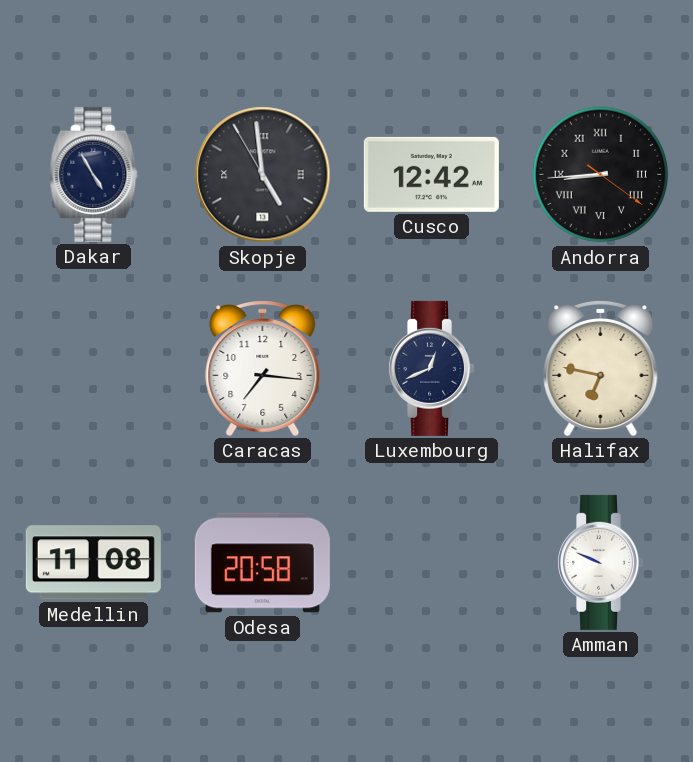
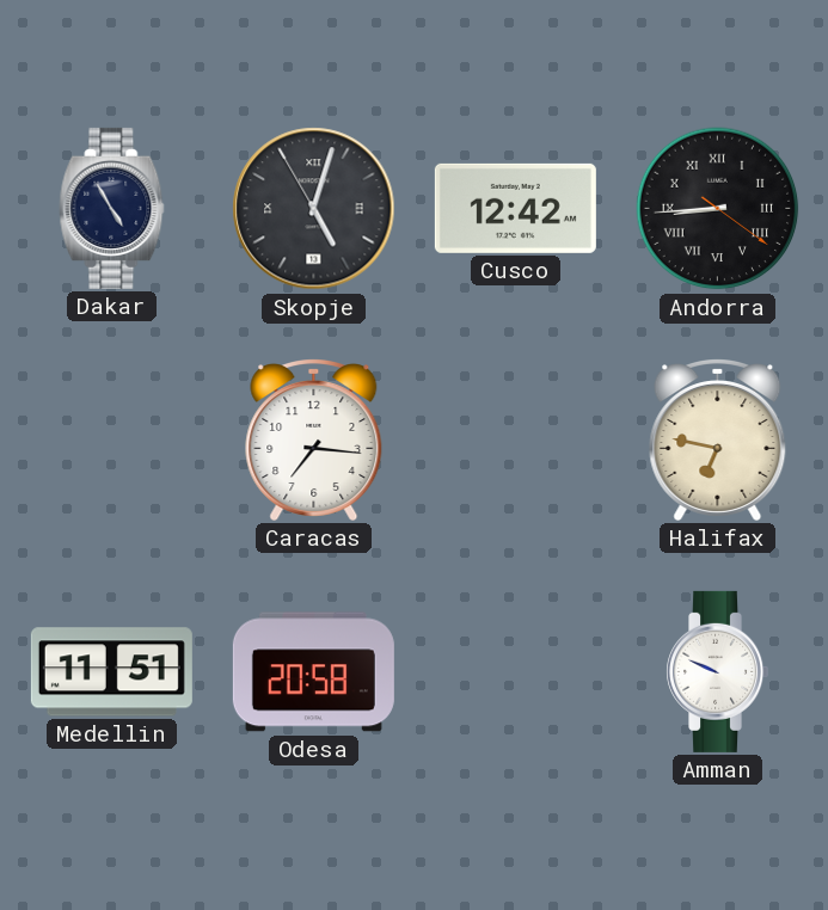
Skopje: 4:58 -> 5:02 (314, 209)
Luxembourg: 12:41 -> none (432, 368)
Medellin: 11:08 -> 11:51 (111, 672)
